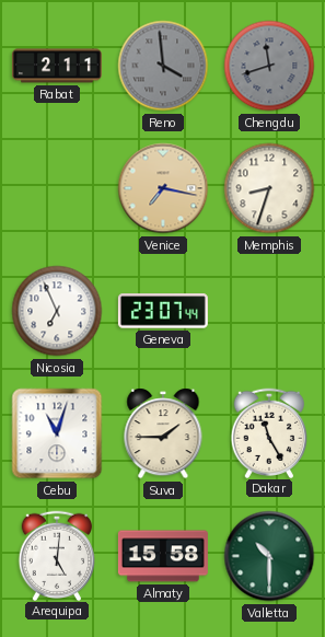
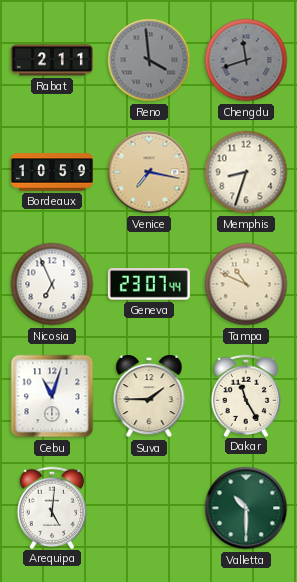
Bordeaux: none -> 10:59 (52, 172)
Tampa: none -> 10:49 (246, 284)
Almaty: 15:58 -> none (163, 556)
